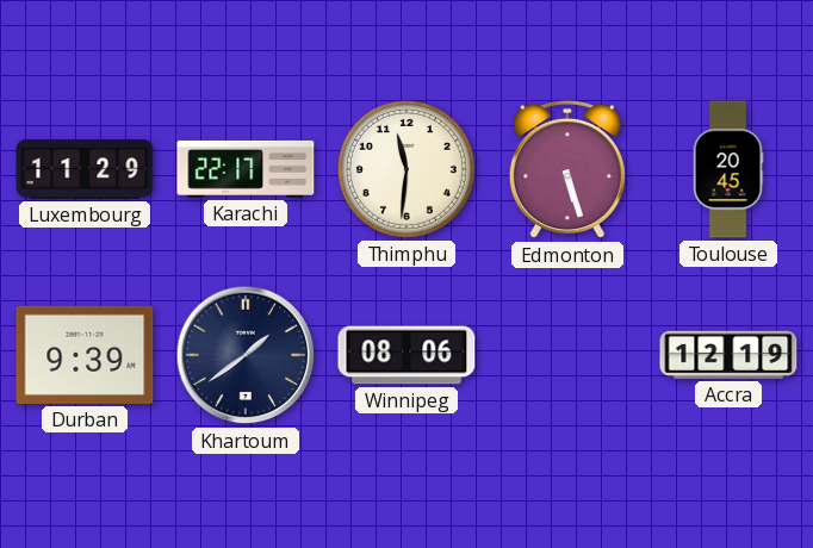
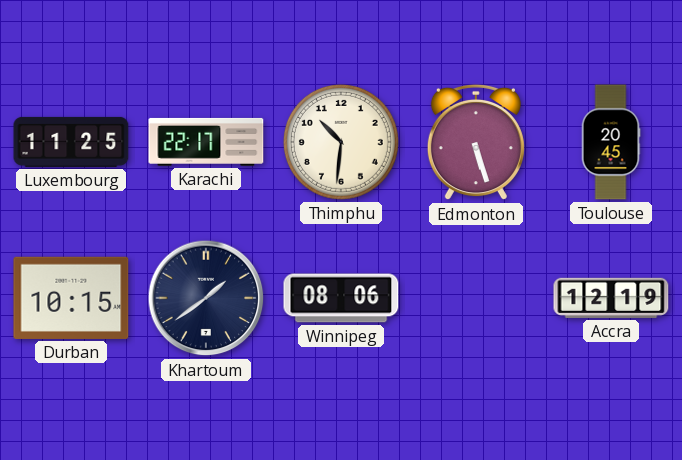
Luxembourg: 11:29 -> 11:25 (71, 142)
Thimphu: 11:31 -> 10:31 (341, 142)
Durban: 9:39 -> 10:15 (71, 298)
